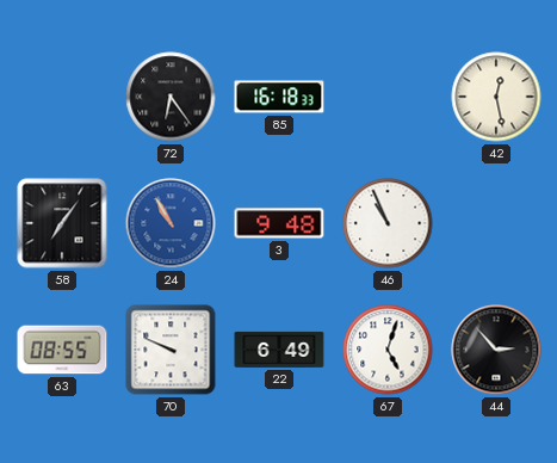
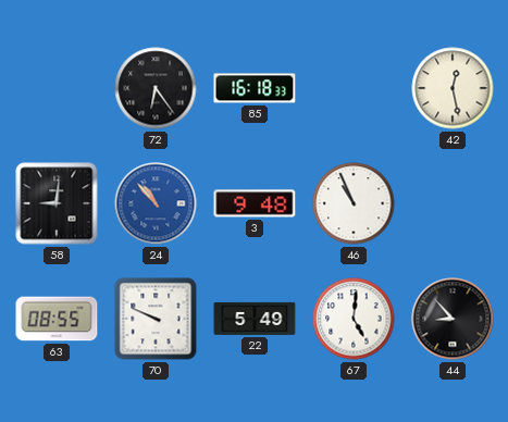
58: 7:06 -> 9:01 (57, 203)
24: 10:55 -> 10:53 (156, 203)
22: 6:49 -> 5:49 (255, 319)
67: 5:03 -> 5:01 (354, 319)
44: 2:53 -> 8:53 (453, 319)
